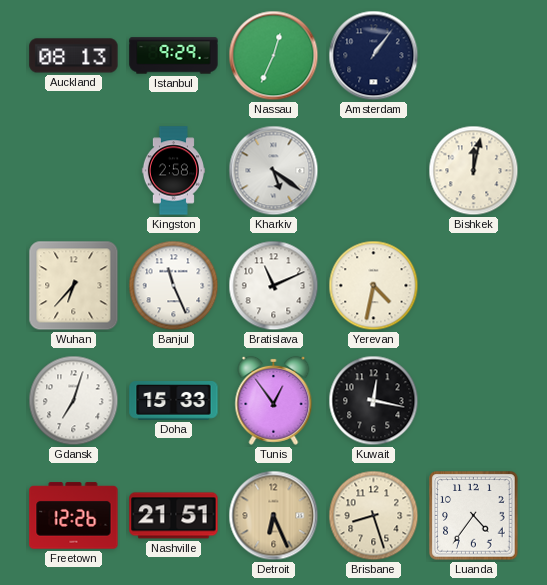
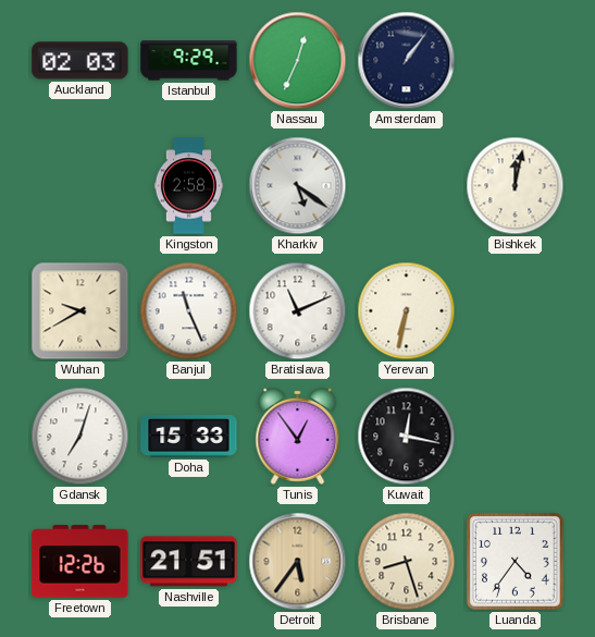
Auckland: 08:13 -> 02:03 (80, 61)
Wuhan: 6:37 -> 9:40 (80, 311)
Yerevan: 4:32 -> 6:32 (407, 311)
Detroit: 6:26 -> 5:36 (298, 562)
